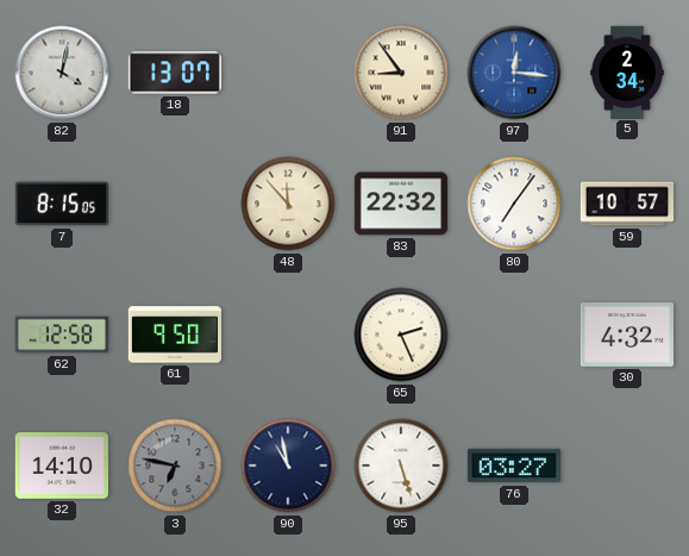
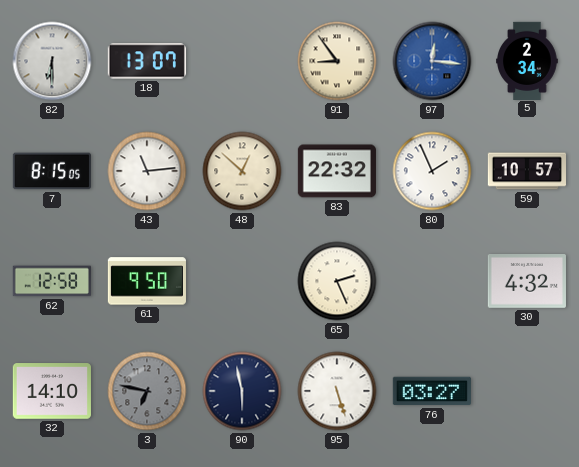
82: 4:02 -> 6:30 (52, 61)
43: none -> 11:14 (147, 171)
48: 11:53 -> 12:52 (242, 171)
80: 7:06 -> 1:56 (432, 171)
90: 10:58 -> 5:58 (242, 391)
